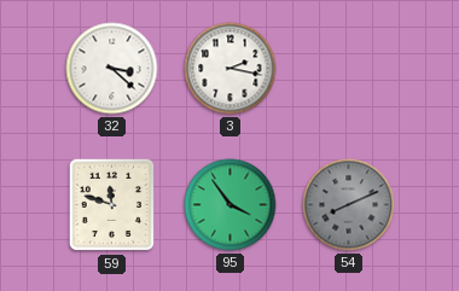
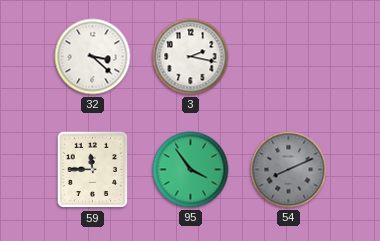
59: 11:48 -> 11:45 (92, 170)
